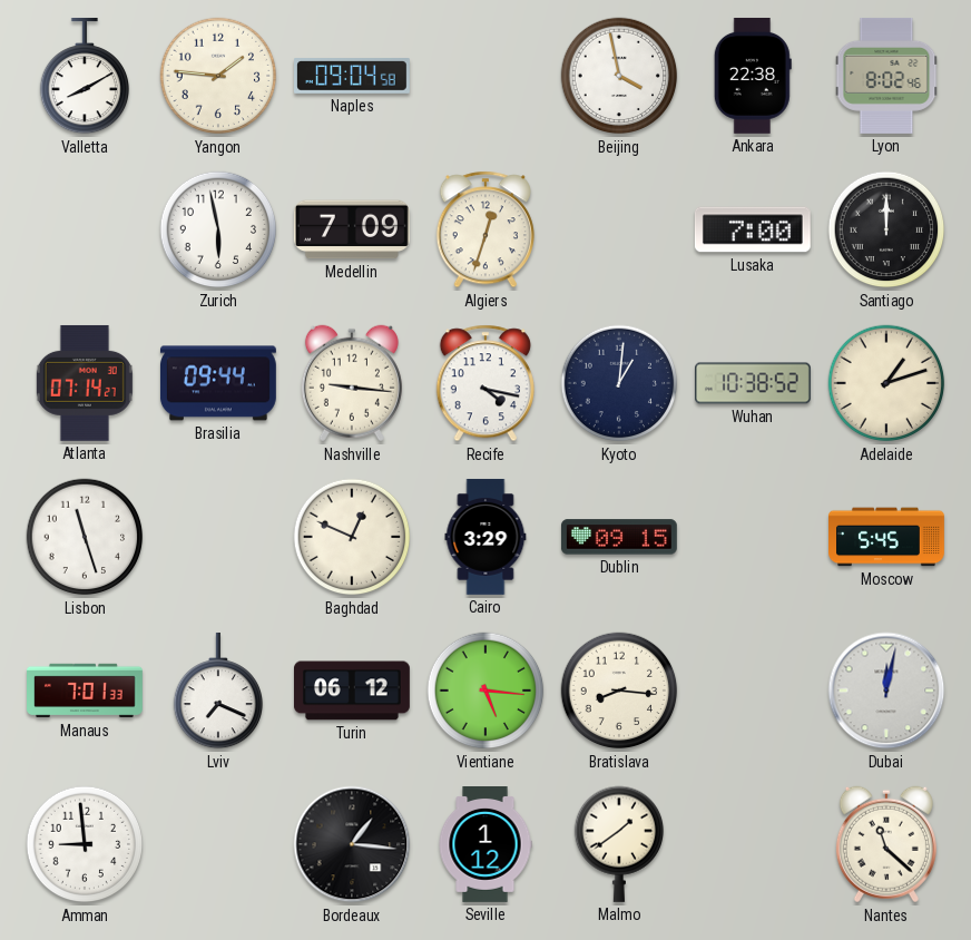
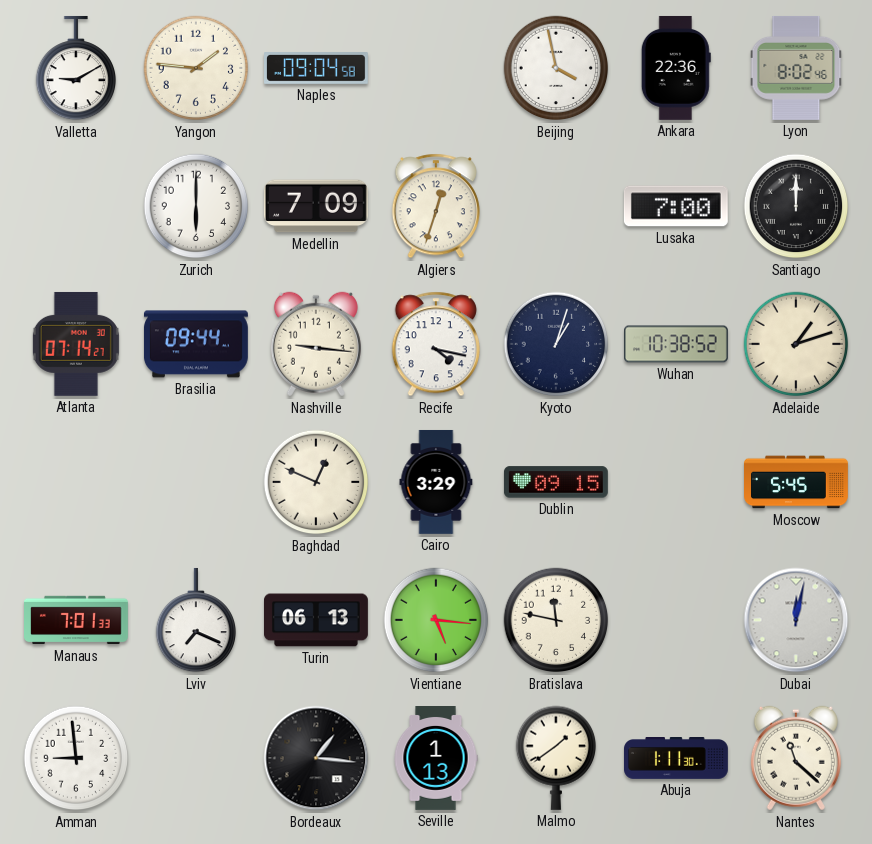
Valletta: 8:10 -> 9:10 (75, 68)
Ankara: 22:38 -> 22:36 (676, 68)
Zurich: 5:58 -> 6:00 (196, 206)
Kyoto: 1:01 -> 1:03 (556, 344)
Lisbon: 11:27 -> none (85, 537)
Turin: 06:12 -> 06:13 (317, 620)
Bratislava: 8:16 -> 11:47 (556, 620)
Seville: 1:12 -> 1:13 (436, 759)
Abuja: none -> 1:11 (677, 759)
